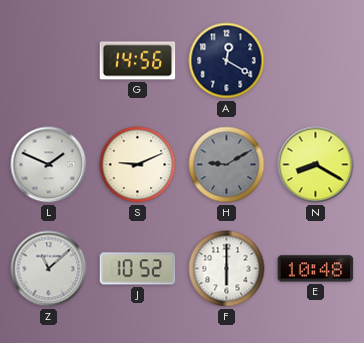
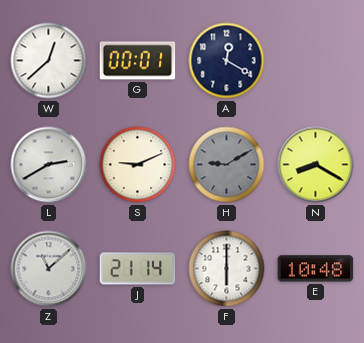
W: none -> 12:38 (49, 61)
G: 14:56 -> 00:01 (138, 61)
L: 1:49 -> 2:40 (49, 165)
J: 10:52 -> 21:14 (138, 269)
